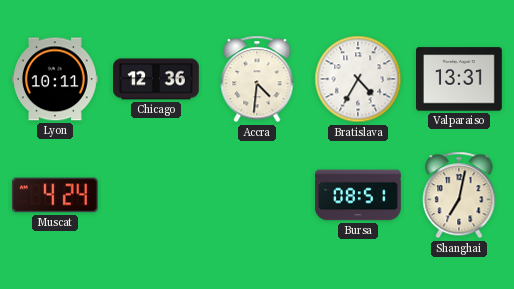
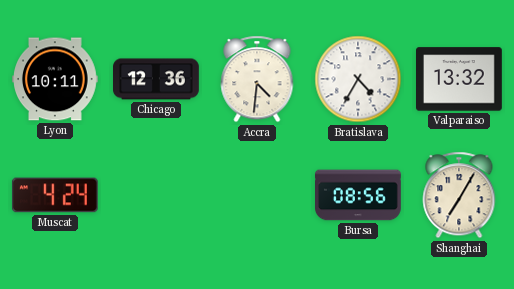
Valparaiso: 13:31 -> 13:32 (460, 79)
Bursa: 08:51 -> 08:56 (359, 195)
Shanghai: 7:02 -> 7:05 (459, 195)
